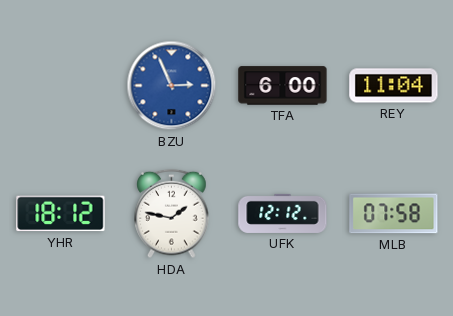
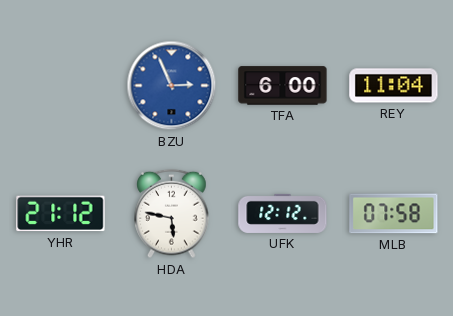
YHR: 18:12 -> 21:12 (61, 214)
HDA: 1:47 -> 5:47 (172, 214)
